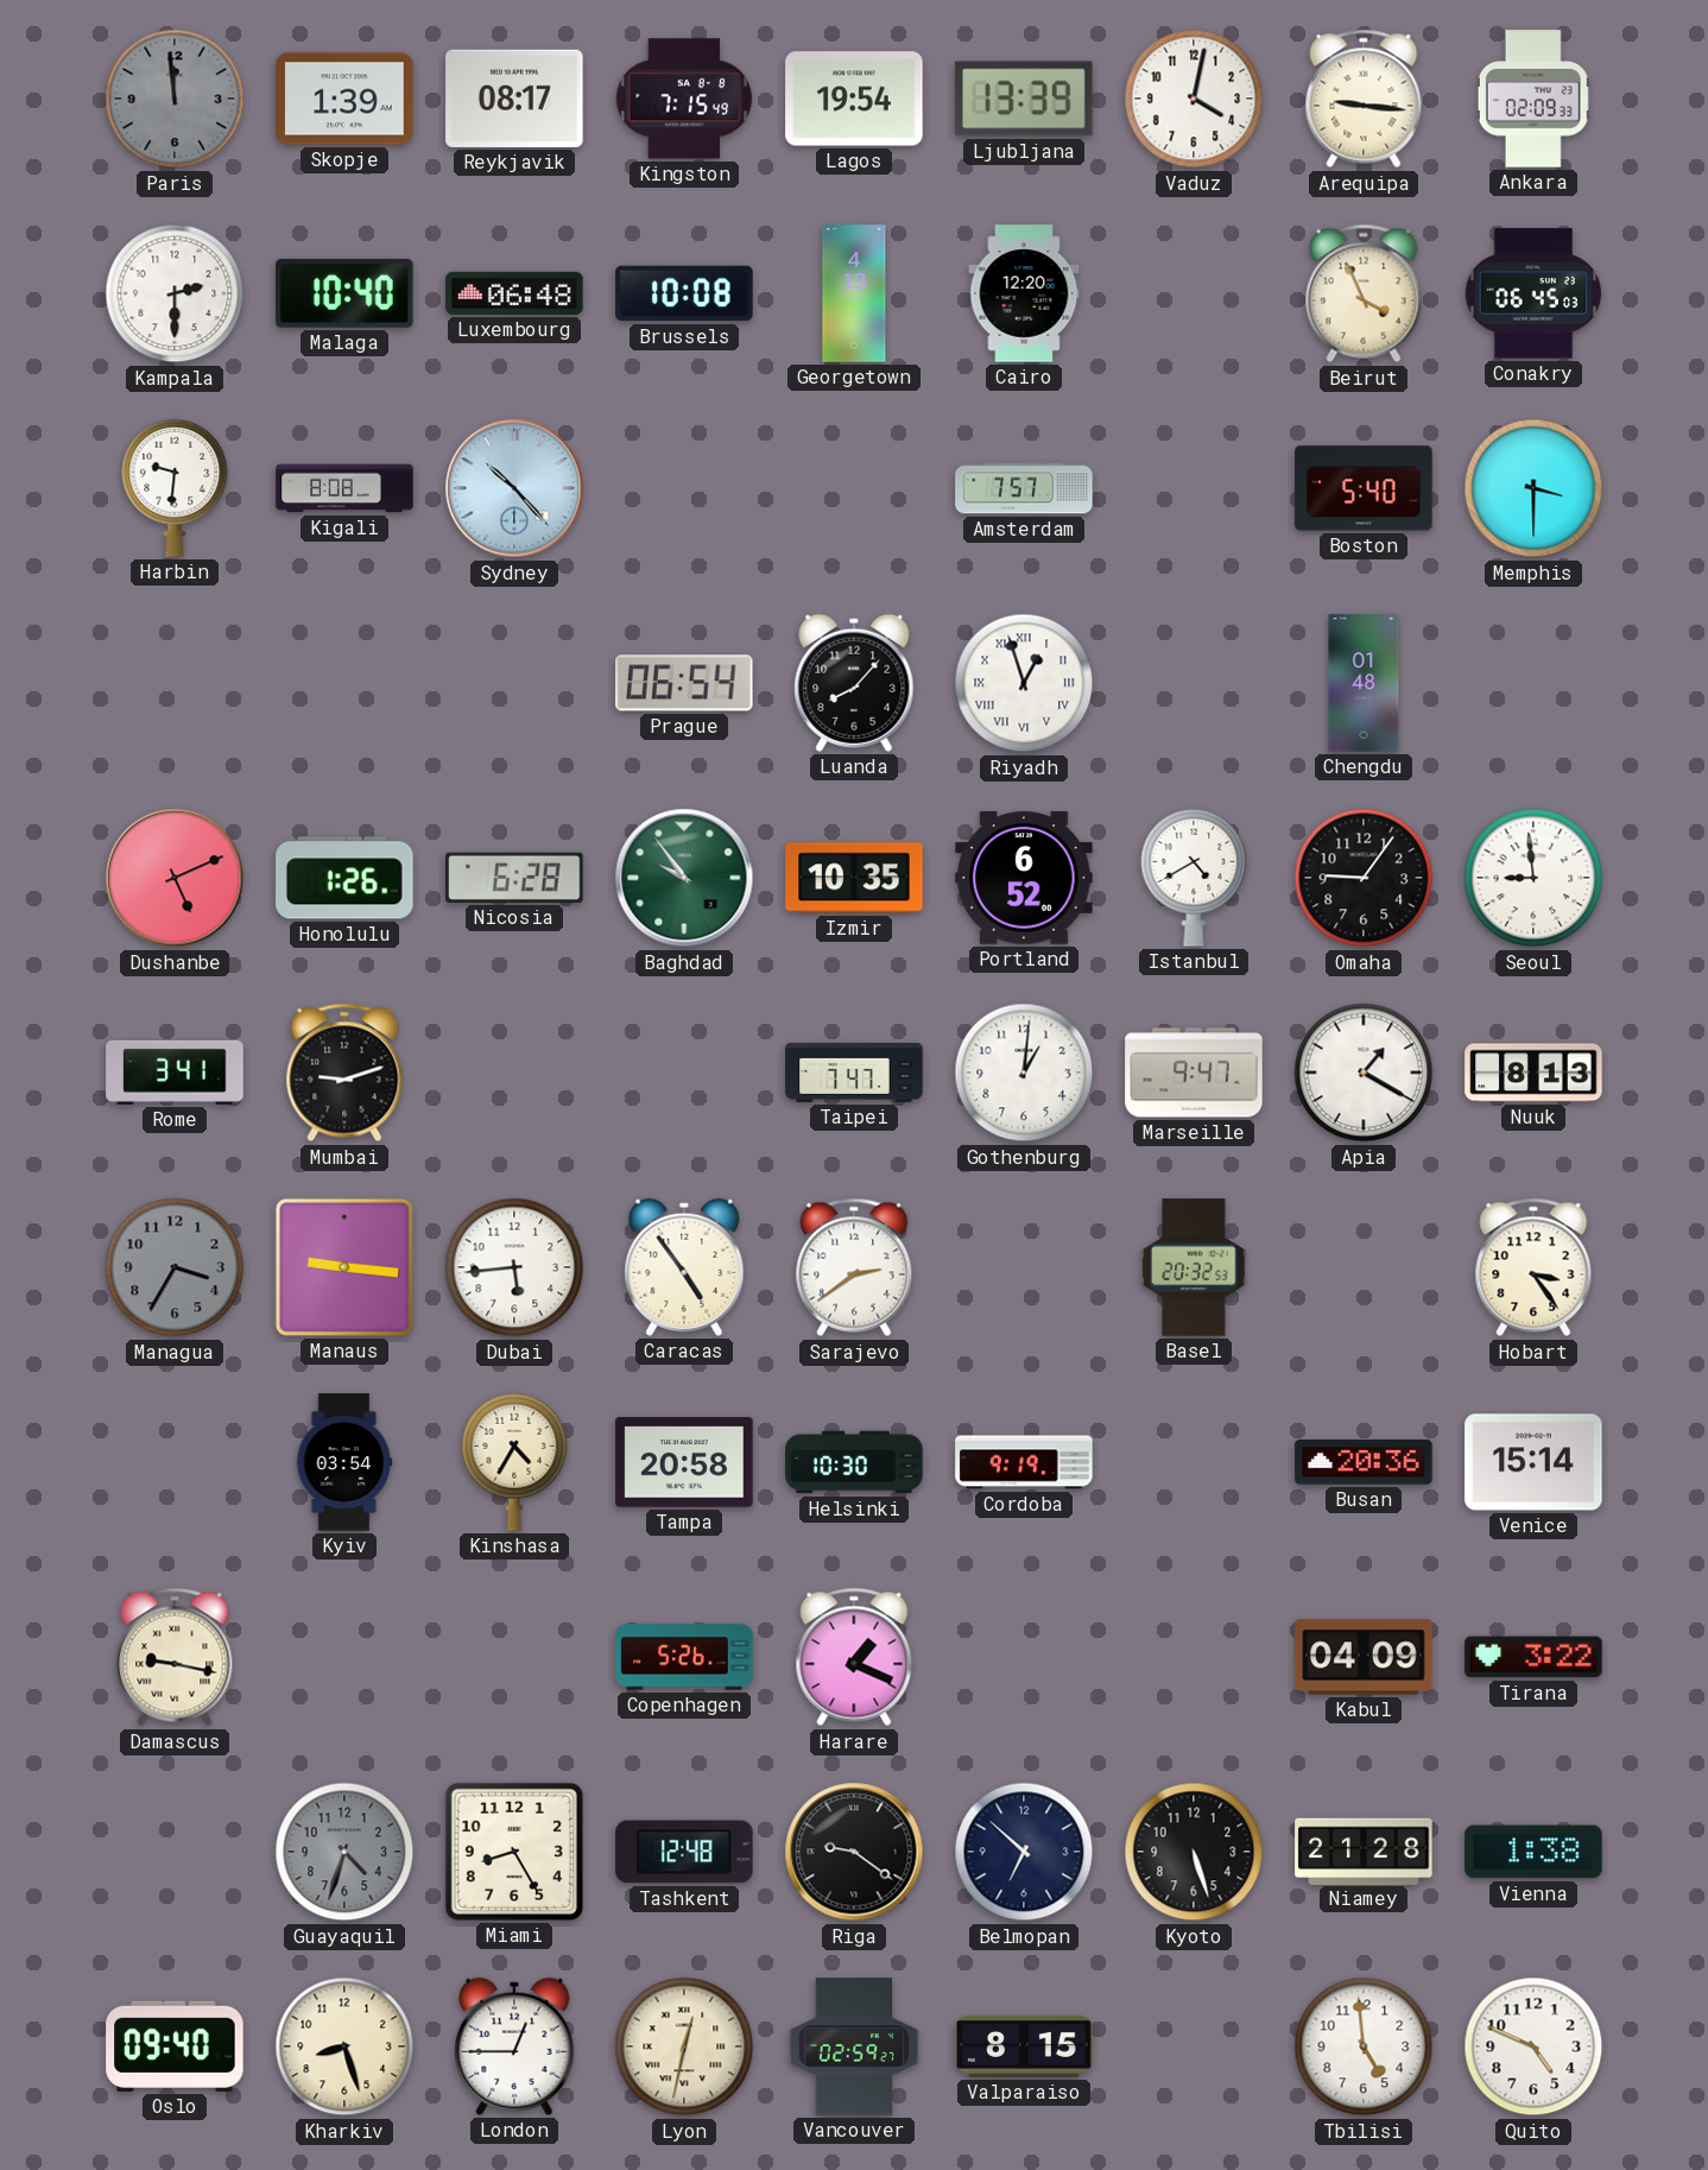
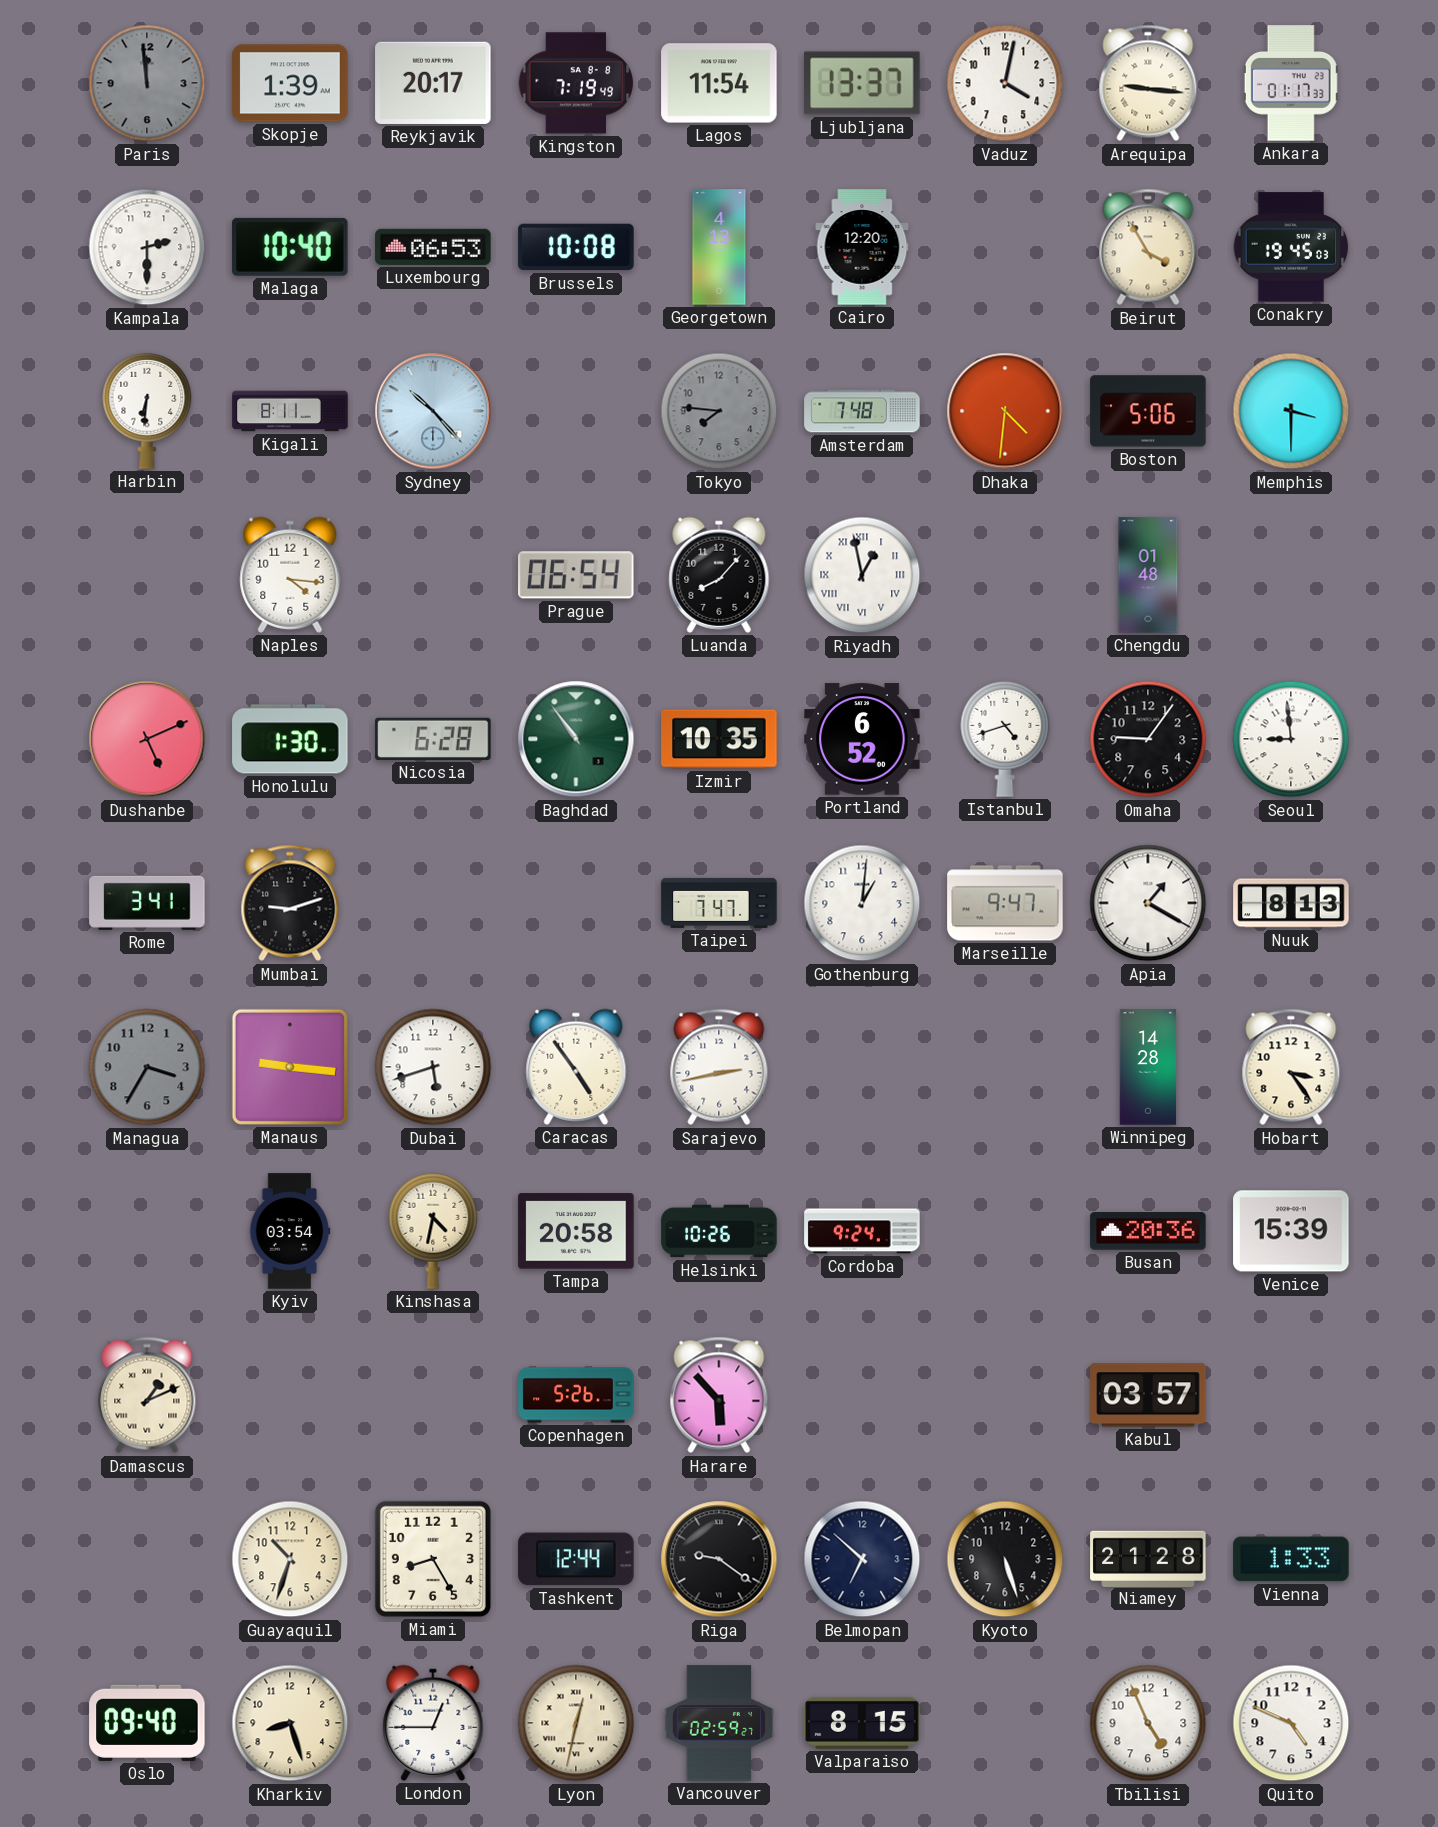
Reykjavik: 08:17 -> 20:17 (433, 83)
Kingston: 7:15 -> 7:19 (576, 83)
Lagos: 19:54 -> 11:54 (719, 83)
Ljubljana: 13:39 -> 13:37 (862, 83)
Ankara: 02:09 -> 01:17 (1291, 83)
Luxembourg: 06:48 -> 06:53 (433, 247)
Beirut: 3:56 -> 3:55 (1148, 247)
Conakry: 06:45 -> 19:45 (1291, 247)
Harbin: 9:31 -> 6:31 (147, 411)
Kigali: 8:08 -> 8:11 (290, 411)
Tokyo: none -> 7:46 (719, 411)
Amsterdam: 7:57 -> 7:48 (862, 411)
Dhaka: none -> 4:31 (1005, 411)
Boston: 5:40 -> 5:06 (1148, 411)
Naples: none -> 4:16 (290, 575)
Riyadh: 12:57 -> 12:58 (862, 575)
Honolulu: 1:26 -> 1:30 (290, 739)
Baghdad: 9:54 -> 10:54 (576, 739)
Istanbul: 4:40 -> 4:42 (1005, 739)
Dubai: 5:44 -> 5:42 (433, 1067)
Sarajevo: 2:39 -> 2:43 (719, 1067)
Basel: 20:32 -> none (1194, 1267)
Winnipeg: none -> 14:28 (1148, 1067)
Kinshasa: 4:35 -> 4:32 (433, 1231)
Helsinki: 10:30 -> 10:26 (719, 1231)
Cordoba: 9:19 -> 9:24 (862, 1231)
Venice: 15:14 -> 15:39 (1291, 1231)
Damascus: 9:17 -> 1:11 (147, 1395)
Harare: 1:19 -> 5:53 (719, 1395)
Kabul: 04:09 -> 03:57 (1148, 1395)
Tirana: 3:22 -> none (1533, 1657)
Guayaquil: 4:33 -> 10:33 (290, 1559)
Guayaquil dial: grey -> cream (290, 1559)
Tashkent: 12:48 -> 12:44 (576, 1559)
Vienna: 1:38 -> 1:33 (1291, 1559)
Tbilisi: 4:59 -> 4:56 (1148, 1723)
